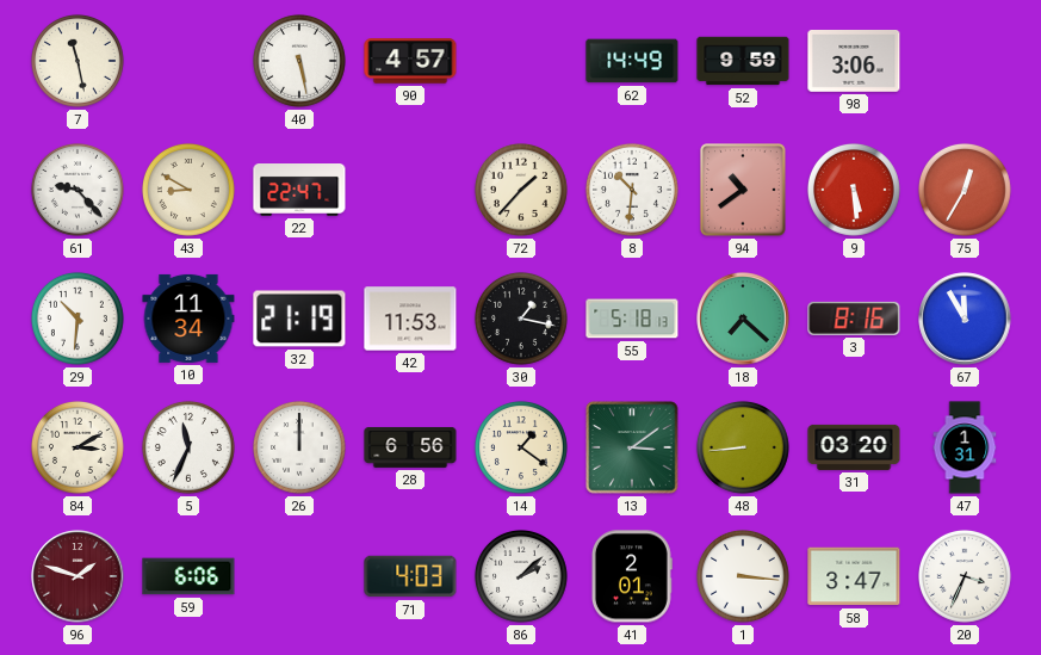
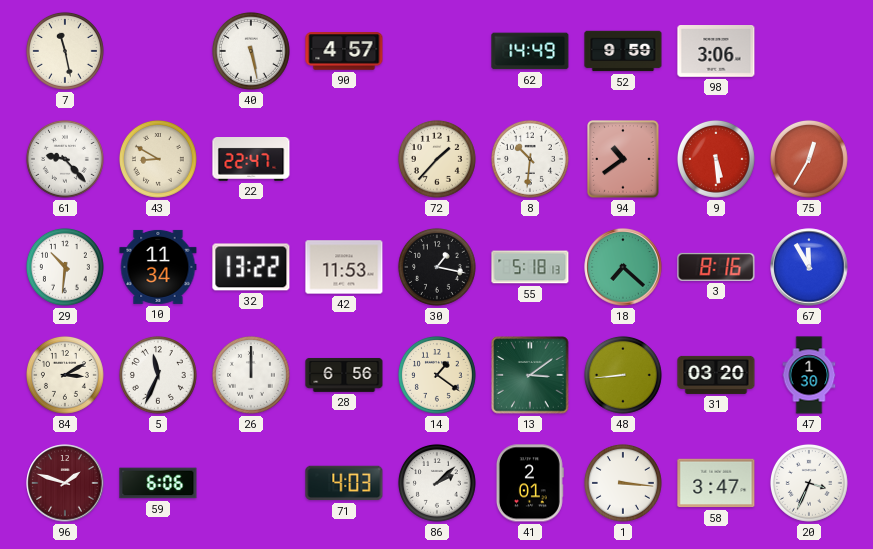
32: 21:19 -> 13:22 (251, 267)
47: 1:31 -> 1:30 (809, 375)
